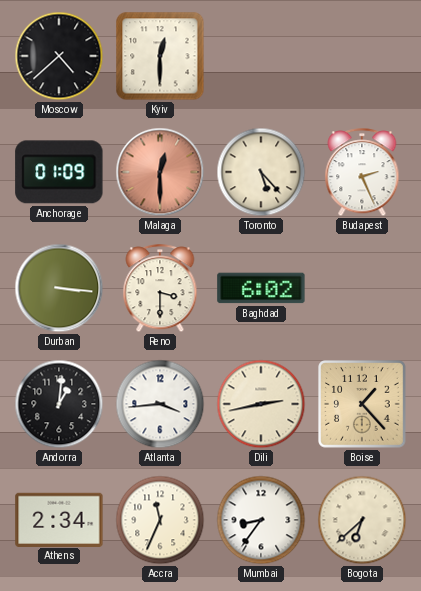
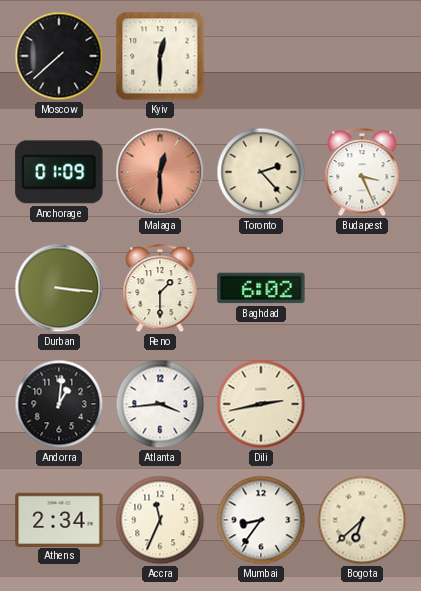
Moscow: 4:38 -> 7:38 (59, 56)
Toronto: 5:23 -> 2:23 (261, 172)
Budapest: 2:26 -> 3:26 (362, 173)
Reno: 3:30 -> 1:30 (160, 289)
Boise: 1:23 -> none (363, 405)
